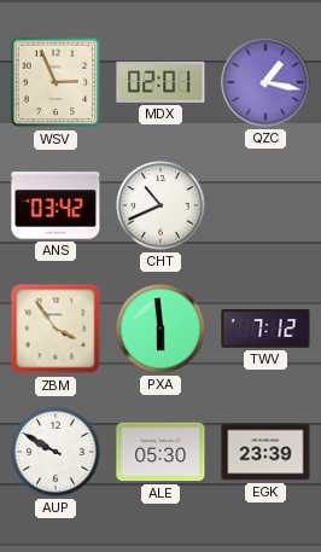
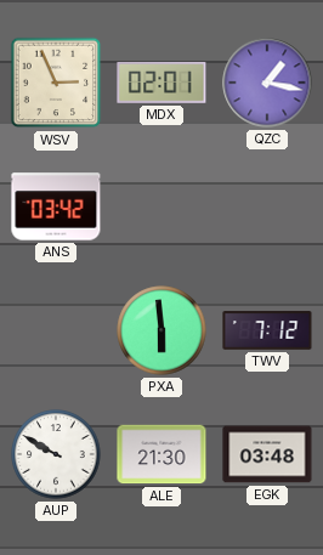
CHT: 10:41 -> none (160, 205)
ZBM: 3:54 -> none (56, 329)
ALE: 05:30 -> 21:30 (161, 454)
EGK: 23:39 -> 03:48 (267, 454)
